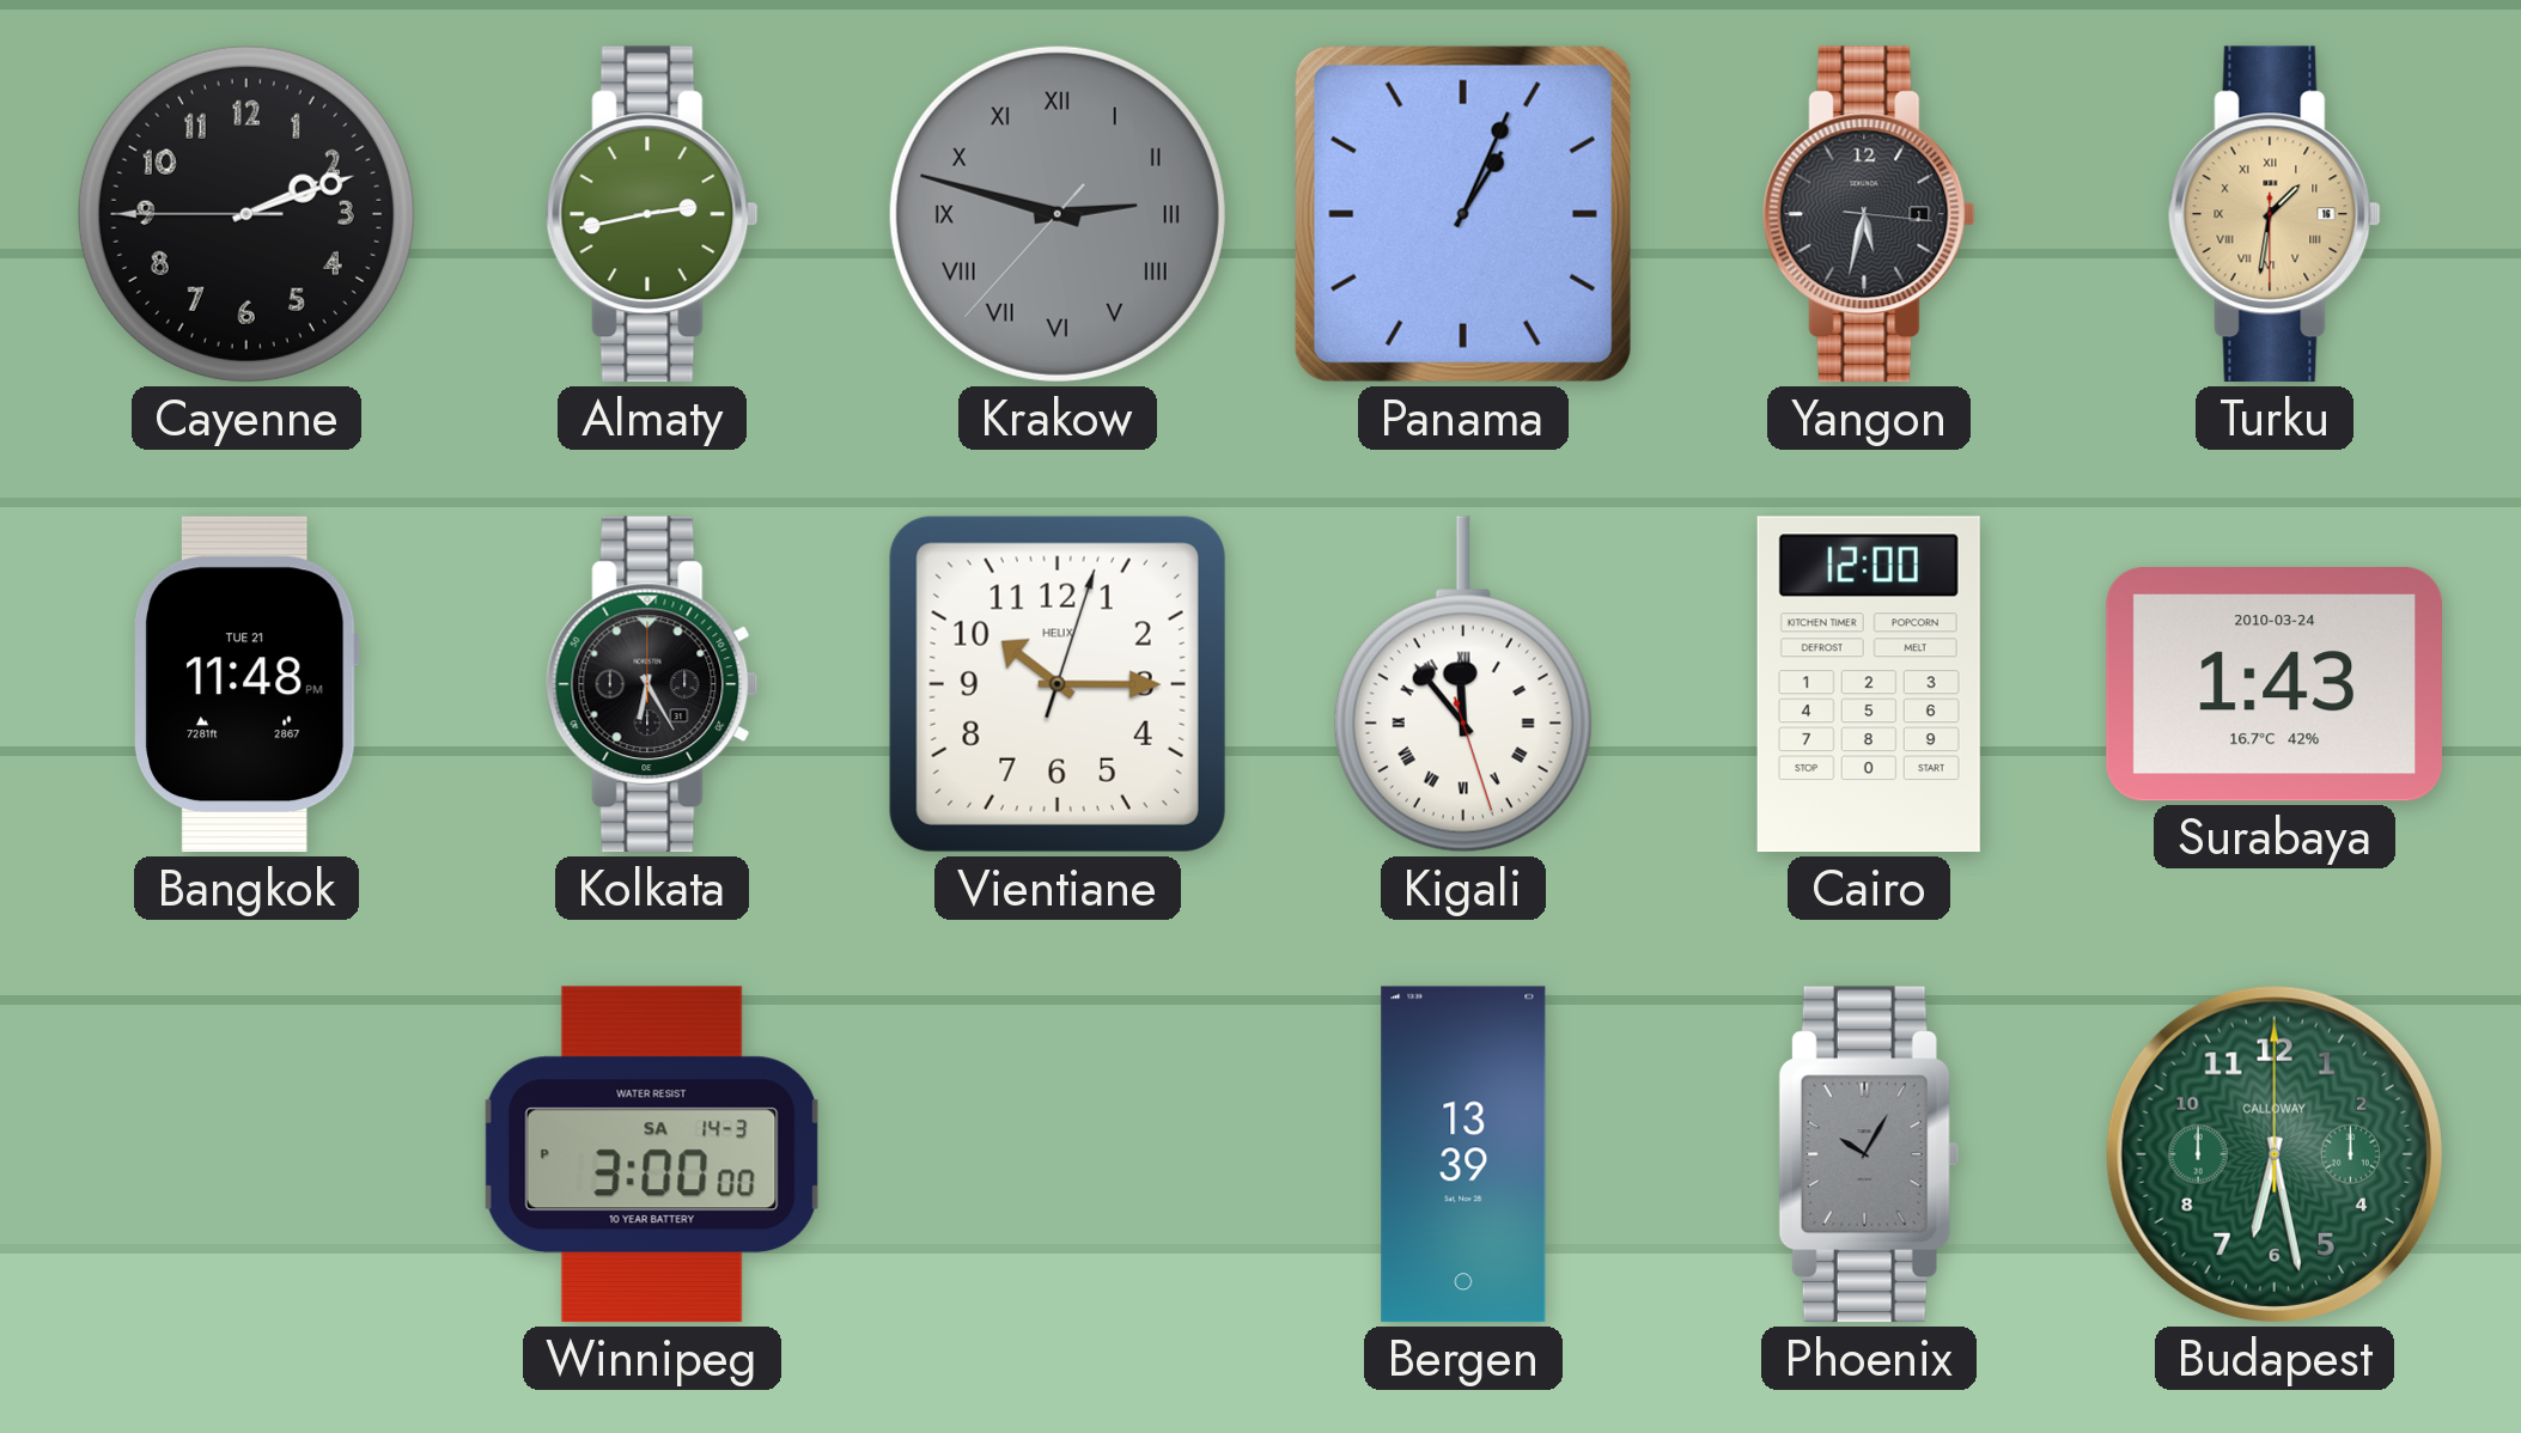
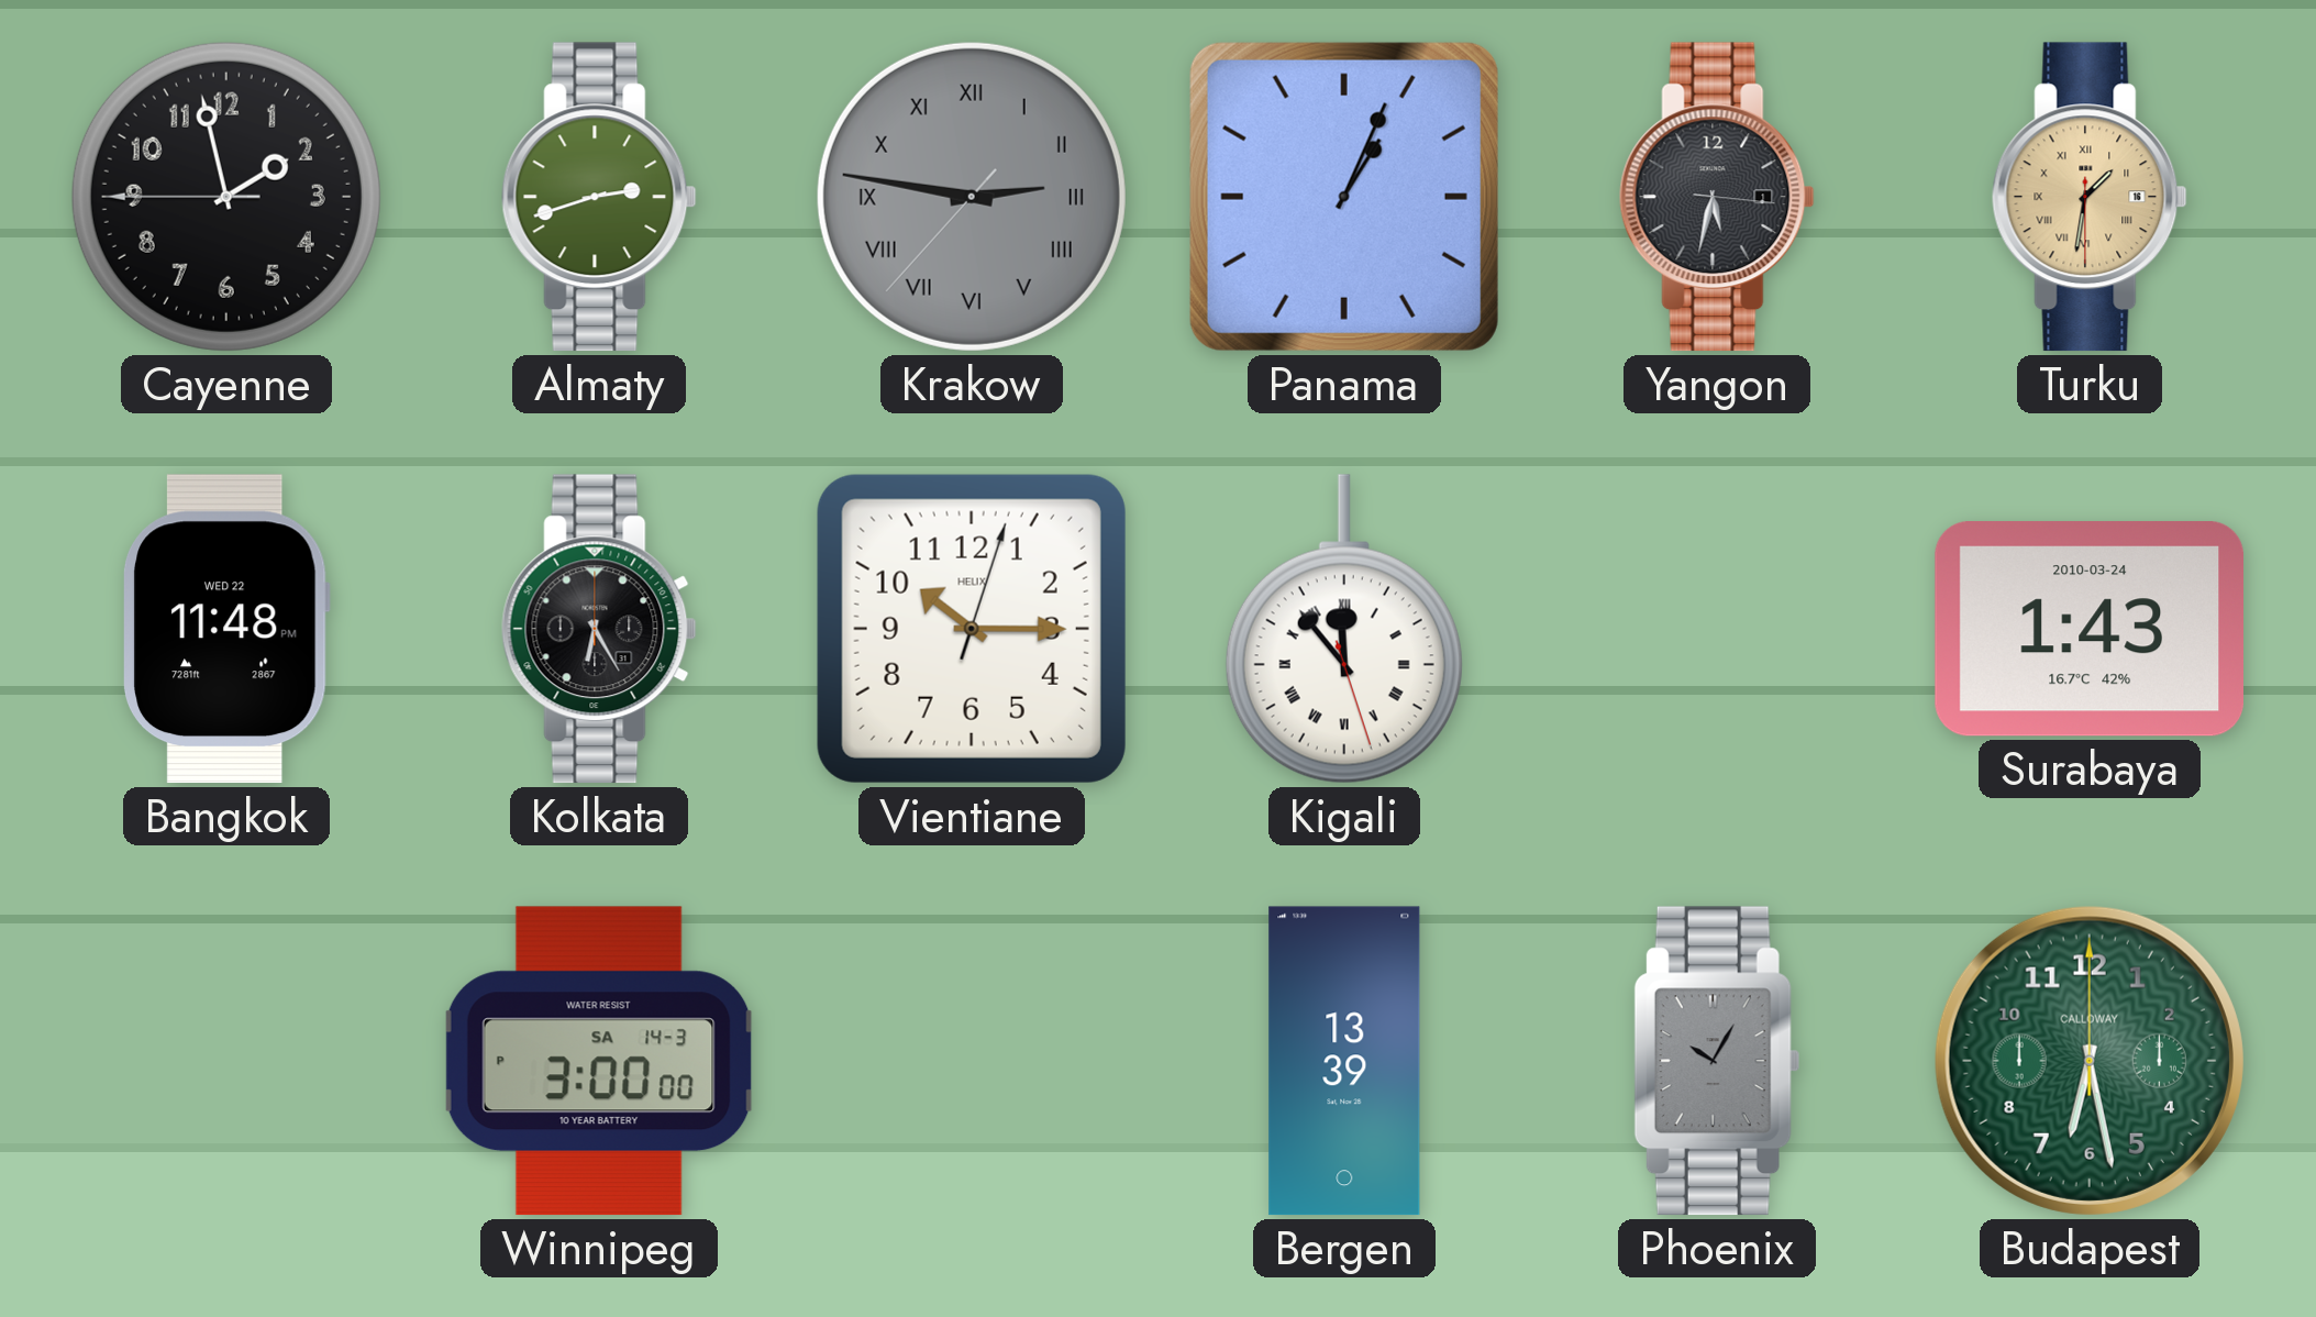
Cayenne: 2:11 -> 1:57 (226, 197)
Almaty: 2:43 -> 2:42 (599, 197)
Krakow: 2:47 -> 2:46 (972, 197)
Bangkok date: TUE 21 -> WED 22 (225, 629)
Cairo: 12:00 -> none (1869, 684)
